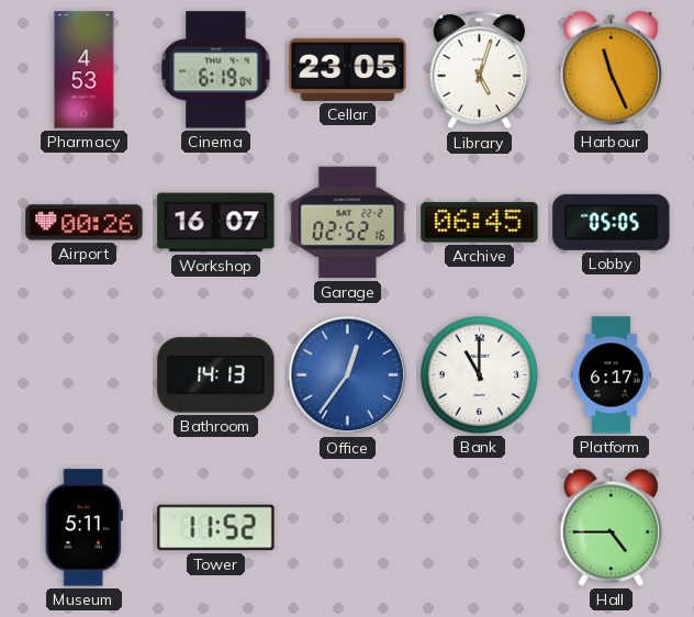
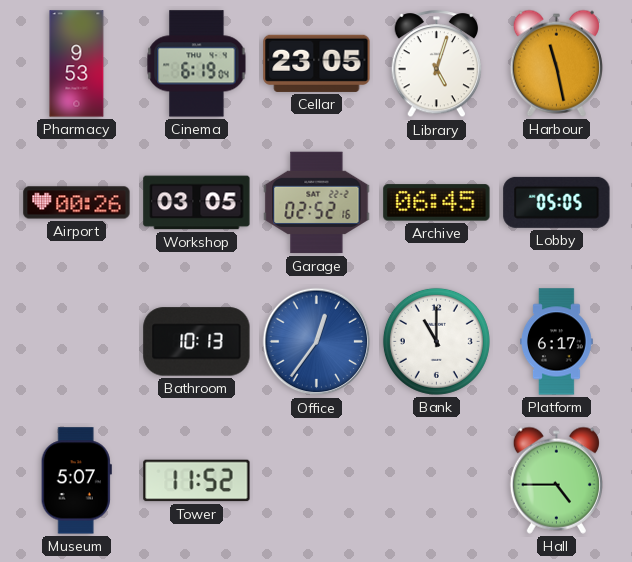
Pharmacy: 4:53 -> 9:53 (77, 64)
Harbour: 11:26 -> 11:28 (556, 63)
Workshop: 16:07 -> 03:05 (197, 203)
Bathroom: 14:13 -> 10:13 (197, 342)
Museum: 5:11 -> 5:07 (76, 481)
